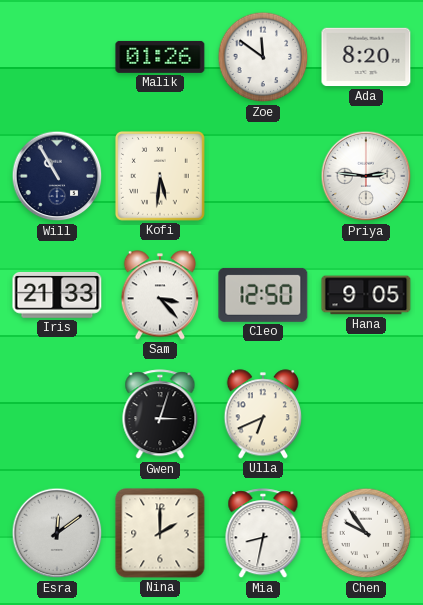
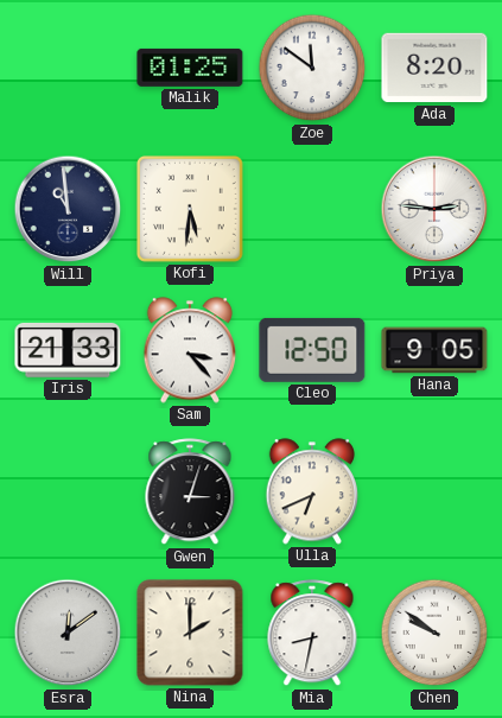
Malik: 01:26 -> 01:25 (190, 68)
Will: 10:55 -> 10:59 (68, 209)
Chen: 9:54 -> 9:51 (434, 633)
